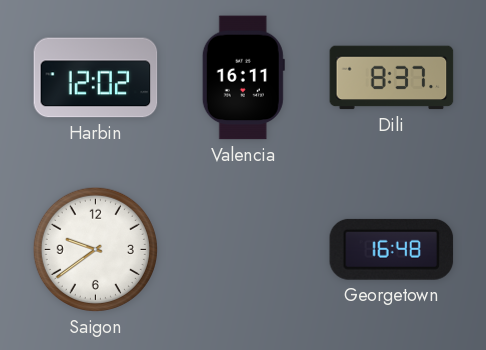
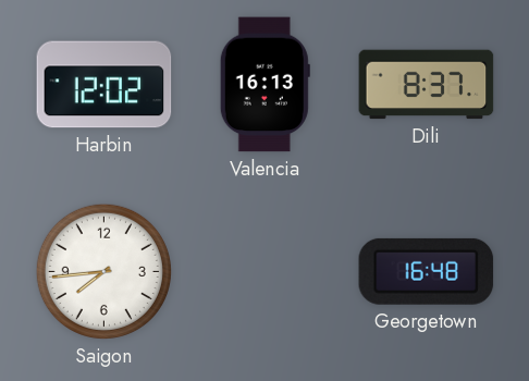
Valencia: 16:11 -> 16:13 (264, 85)
Saigon: 9:39 -> 7:44 (103, 271)
